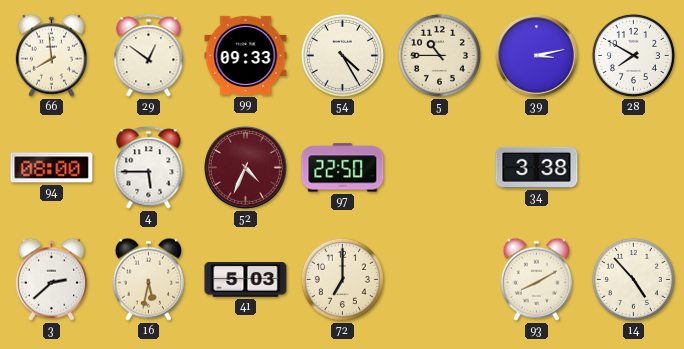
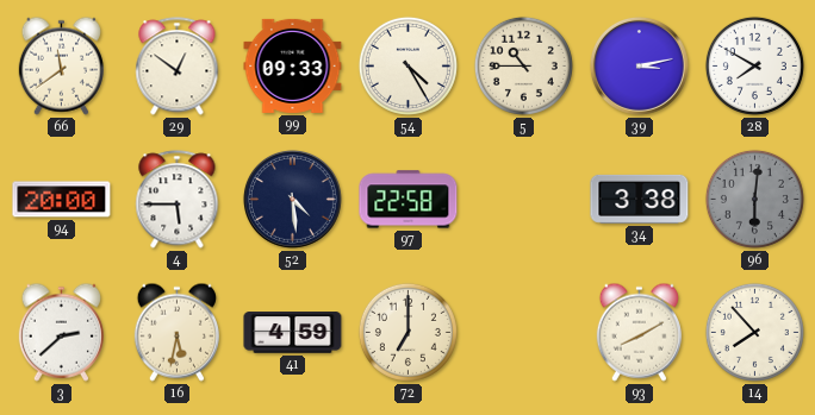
66: 7:59 -> 11:39 (61, 65)
94: 08:00 -> 20:00 (62, 200)
52: 4:34 -> 4:29 (292, 199)
52 dial: burgundy -> navy (292, 199)
97: 22:50 -> 22:58 (409, 200)
96: none -> 6:01 (754, 199)
41: 5:03 -> 4:59 (293, 333)
14: 4:53 -> 7:53 (754, 332)
